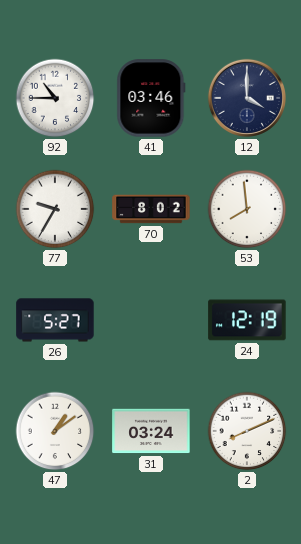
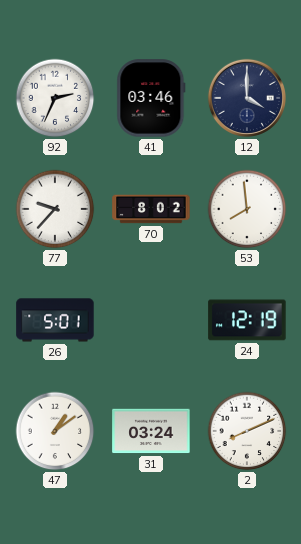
92: 10:45 -> 2:34 (55, 98)
77: 9:35 -> 9:37 (55, 209)
26: 5:27 -> 5:01 (55, 320)
